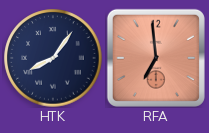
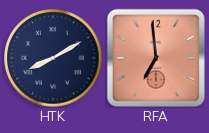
HTK: 8:06 -> 8:10 (53, 58)
